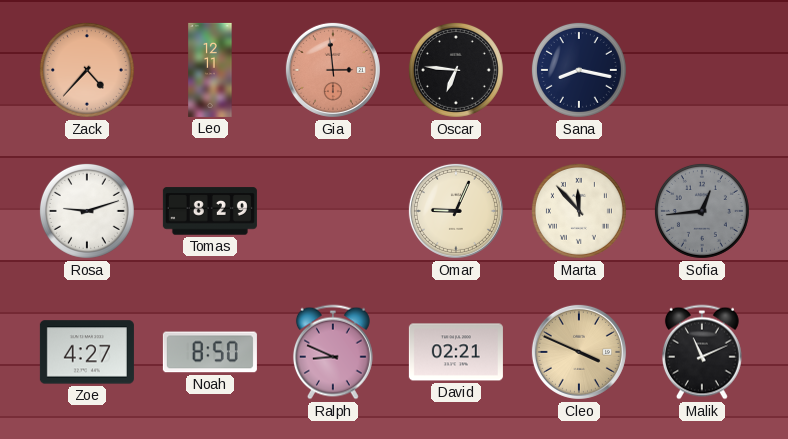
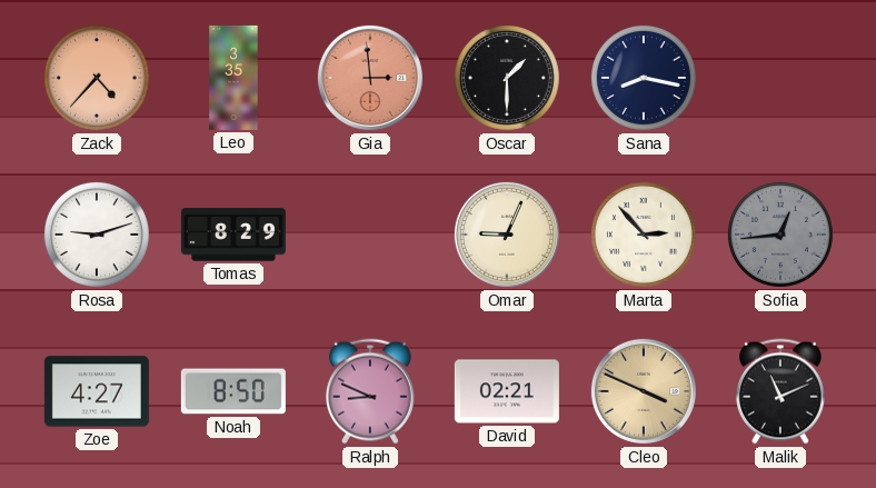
Leo: 12:11 -> 3:35 (233, 78)
Oscar: 6:46 -> 1:30 (507, 78)
Marta: 11:53 -> 2:53 (644, 235)
